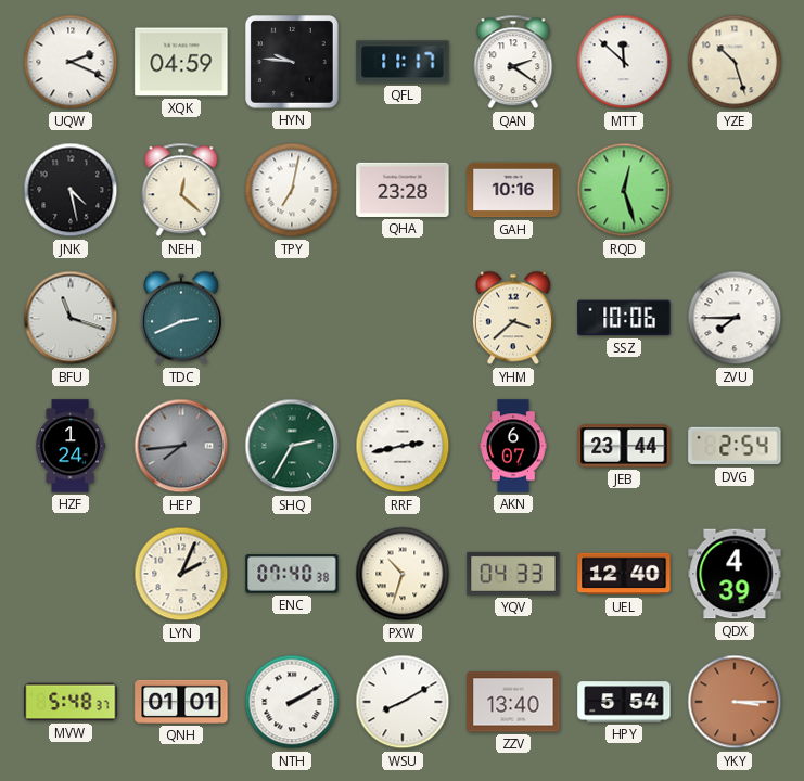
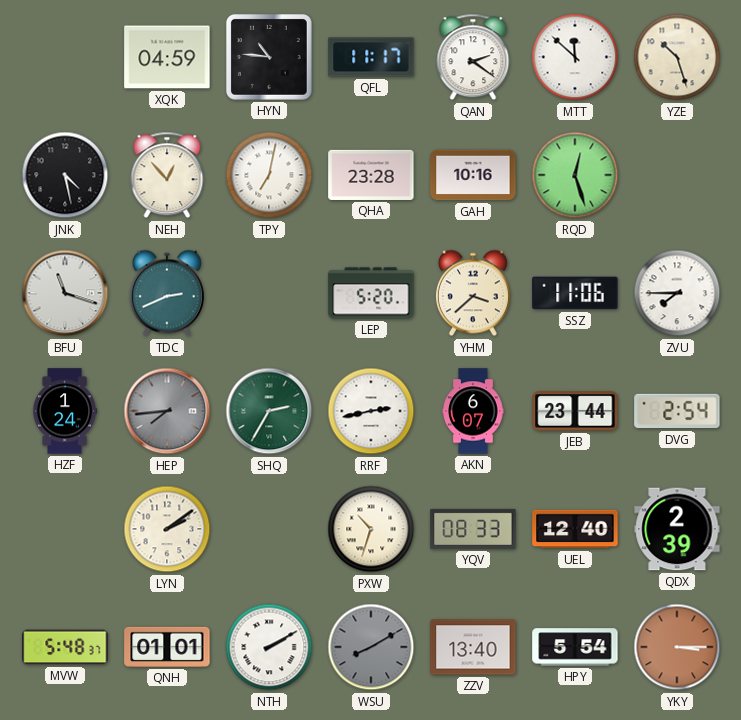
UQW: 2:19 -> none (71, 62)
HYN: 9:46 -> 10:46 (269, 57)
NEH: 12:22 -> 12:53 (167, 175)
LEP: none -> 5:20 (371, 293)
SSZ: 10:06 -> 11:06 (575, 293)
LYN: 2:04 -> 2:09 (167, 529)
ENC: 07:40 -> none (292, 575)
YQV: 04:33 -> 08:33 (473, 529)
QDX: 4:39 -> 2:39 (677, 529)
WSU dial: white -> grey (371, 647)
